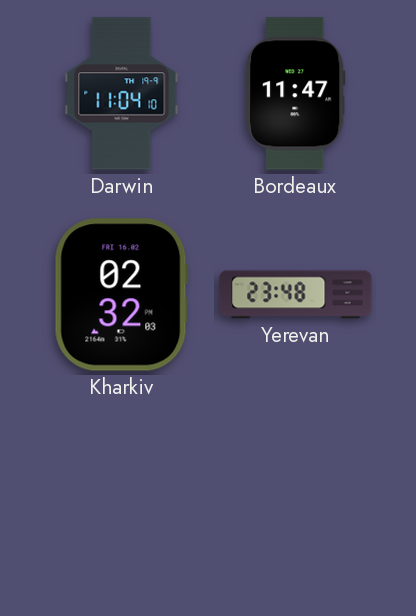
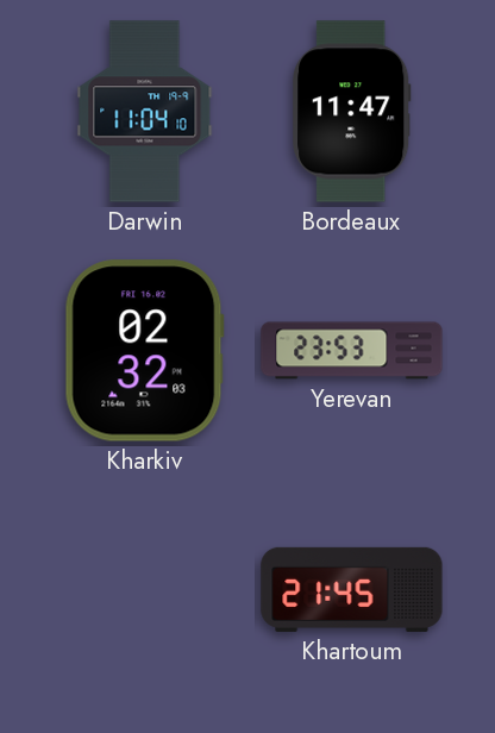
Yerevan: 23:48 -> 23:53 (352, 351)
Khartoum: none -> 21:45 (352, 589)
